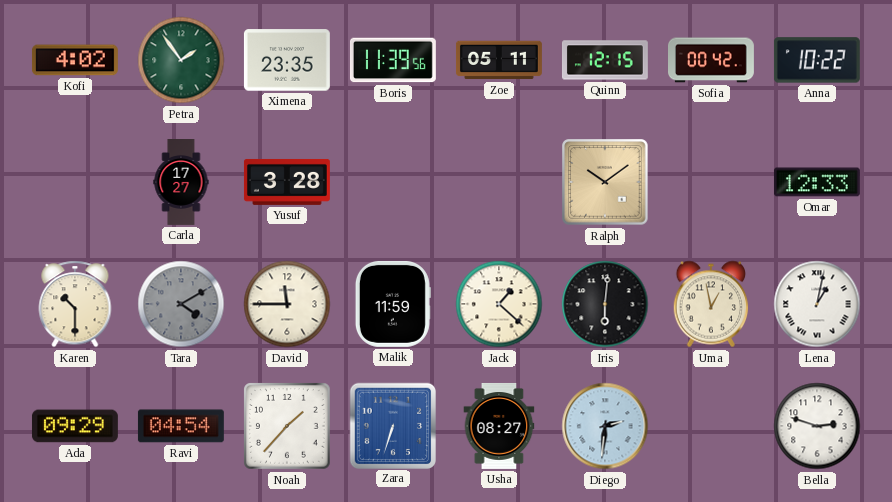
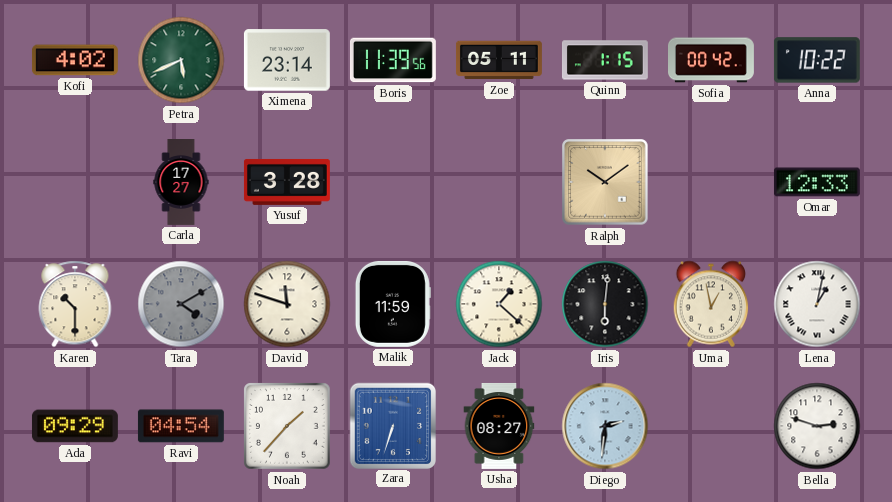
Petra: 1:54 -> 5:41 (181, 60)
Ximena: 23:35 -> 23:14 (287, 60)
Quinn: 12:15 -> 1:15 (605, 60)
David: 11:45 -> 11:48 (287, 304)
